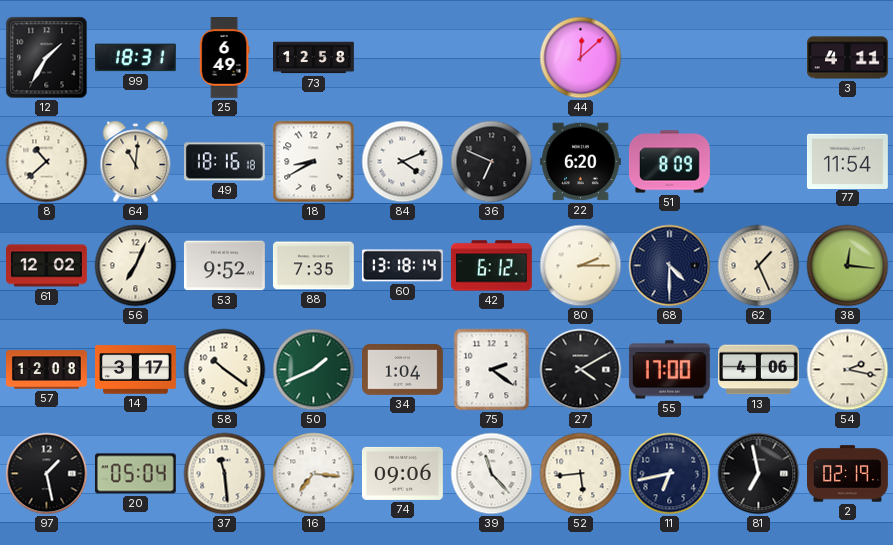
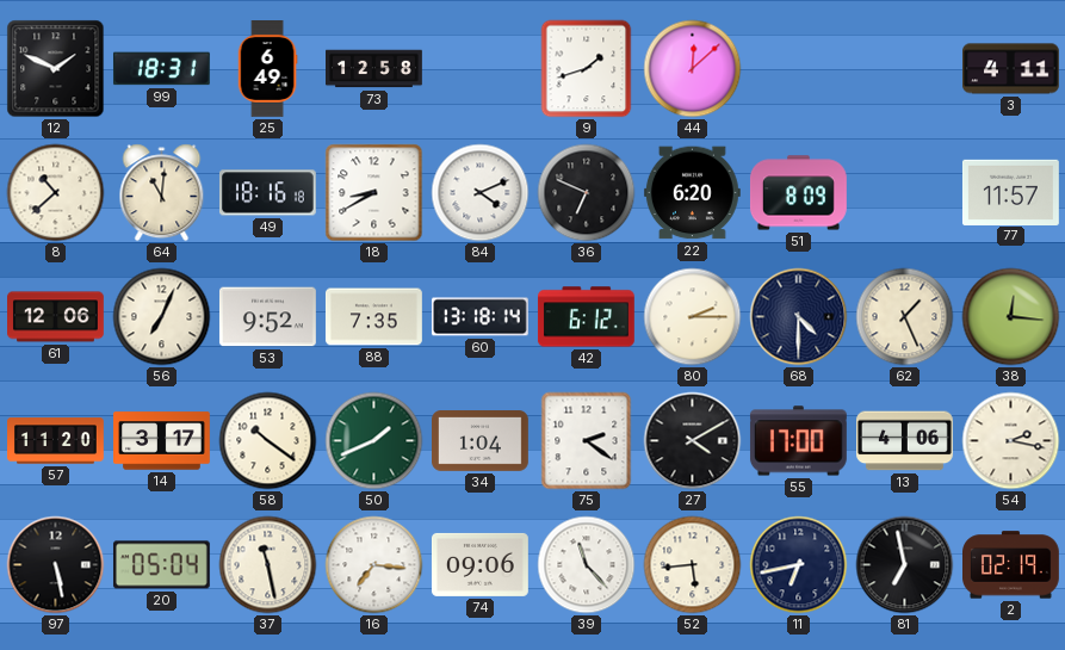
12: 1:35 -> 1:49 (56, 69)
9: none -> 1:42 (587, 69)
77: 11:54 -> 11:57 (1010, 192)
61: 12:02 -> 12:06 (56, 317)
57: 12:08 -> 11:20 (56, 441)
97: 1:28 -> 5:28 (56, 565)
37: 11:29 -> 11:28 (268, 565)
